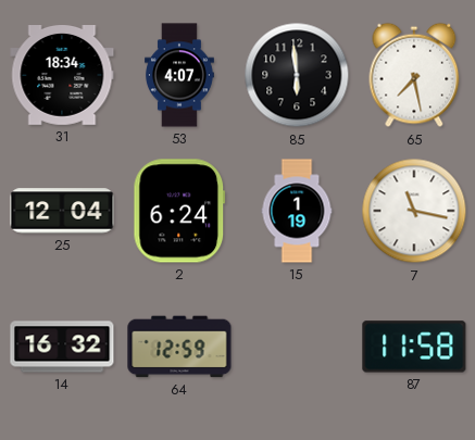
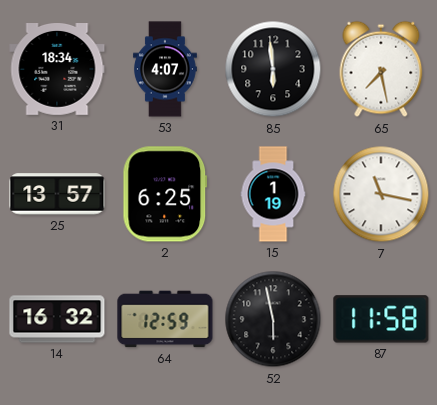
25: 12:04 -> 13:57 (57, 194)
2: 6:24 -> 6:25 (165, 194)
52: none -> 5:58 (273, 319)
